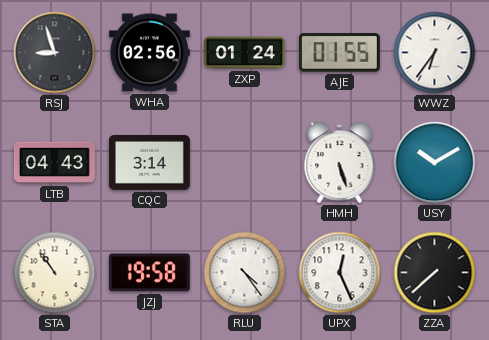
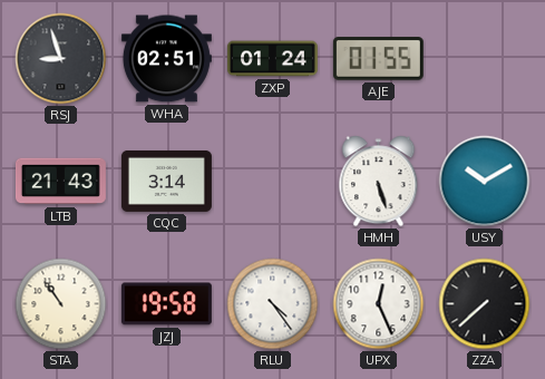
WHA: 02:56 -> 02:51 (166, 59)
WWZ: 6:36 -> none (435, 53)
LTB: 04:43 -> 21:43 (60, 182)
